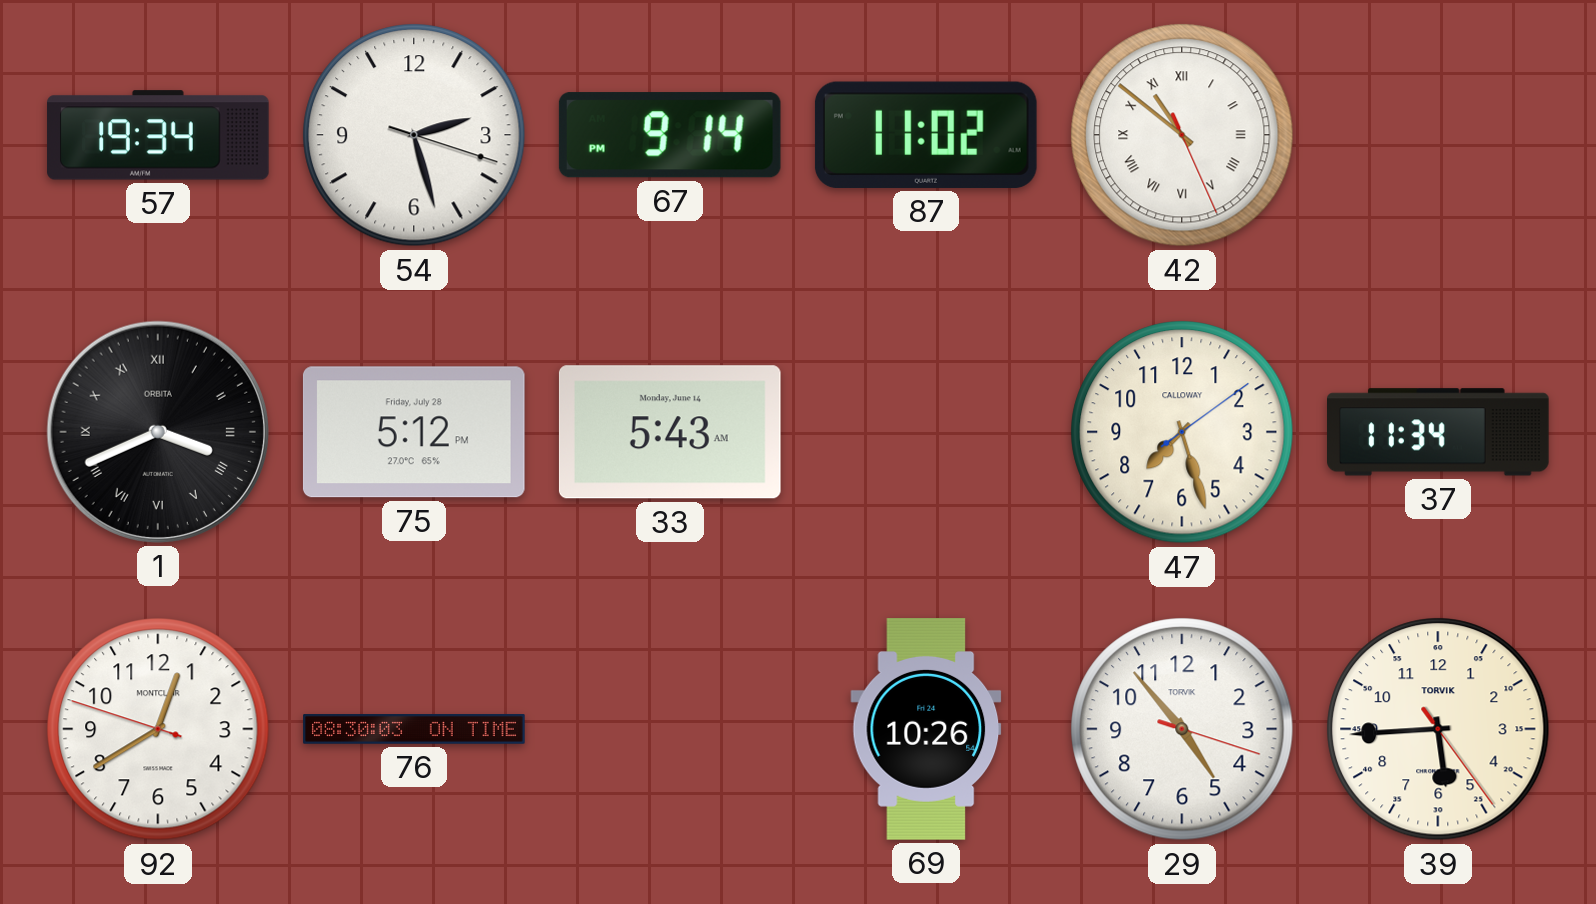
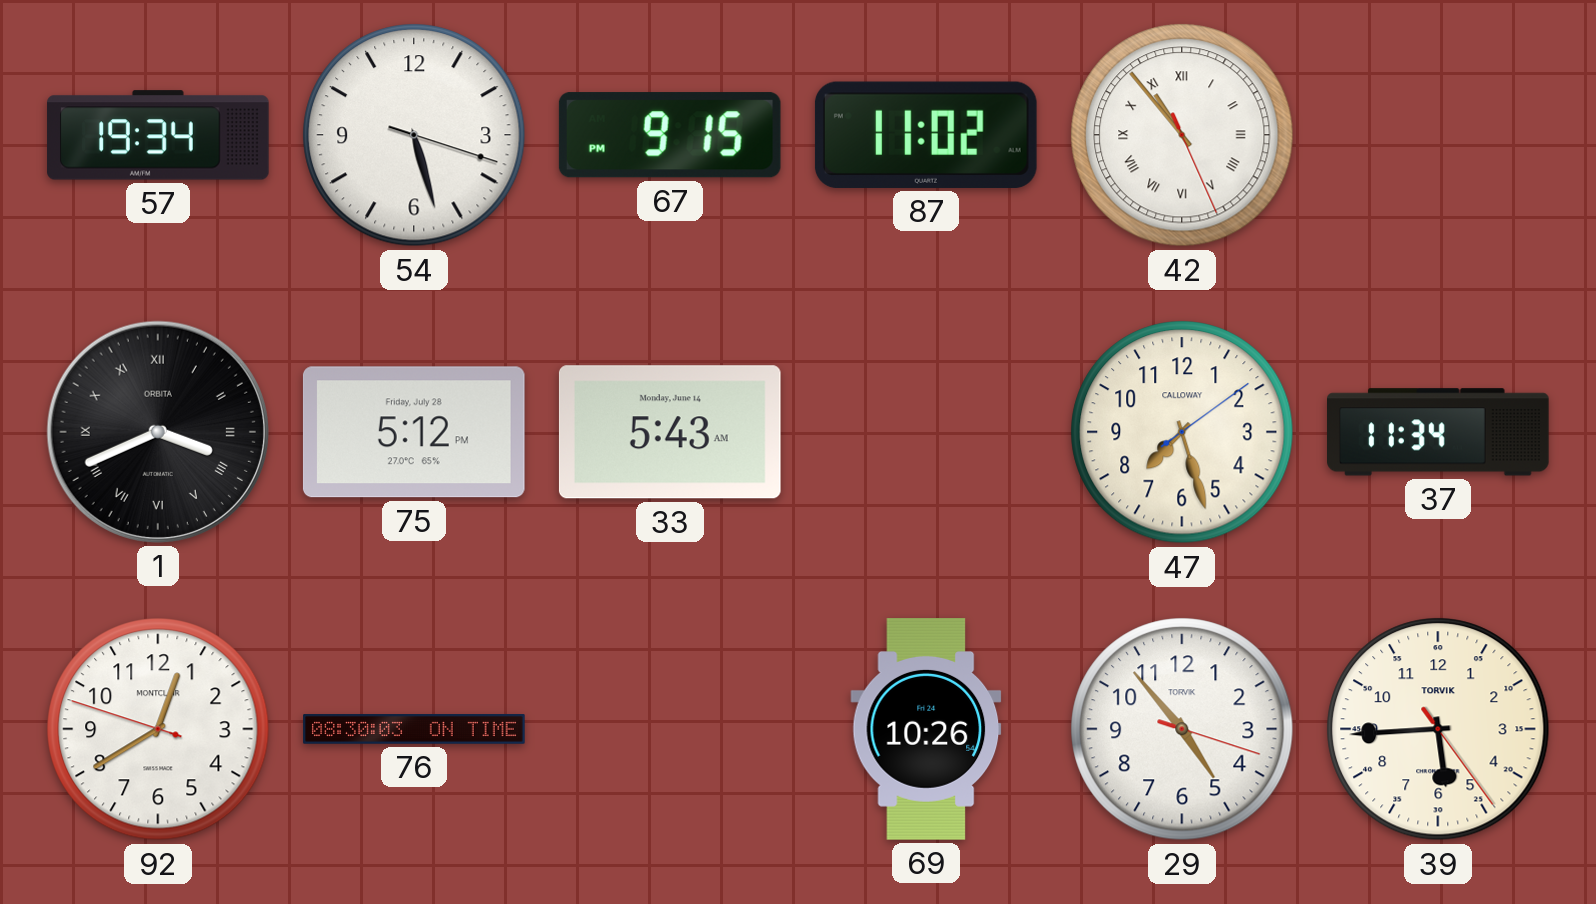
54: 2:27 -> 5:27 (414, 135)
67: 9:14 -> 9:15 (670, 135)
42: 10:51 -> 10:53 (1182, 135)
